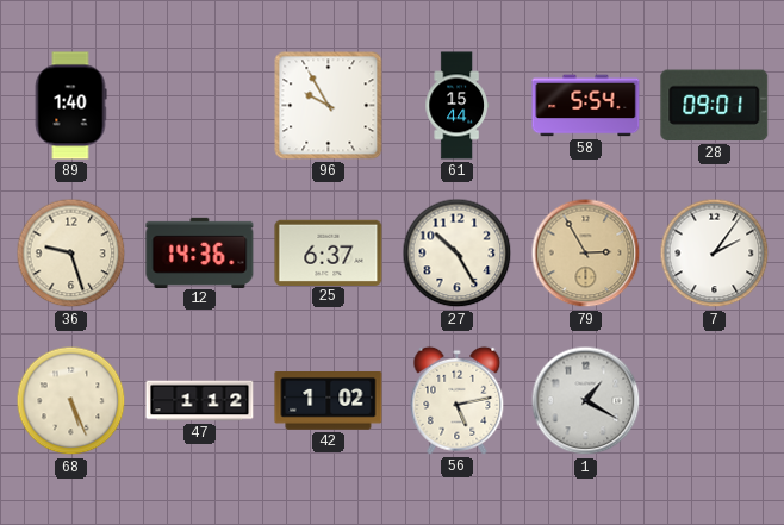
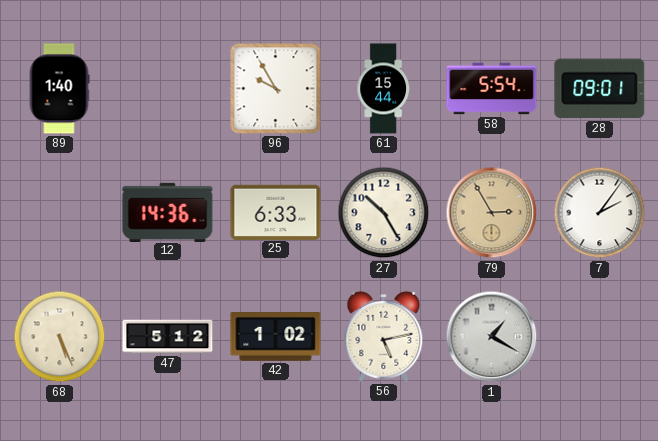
36: 9:27 -> none (71, 254)
25: 6:37 -> 6:33 (276, 212)
47: 1:12 -> 5:12 (168, 337)
